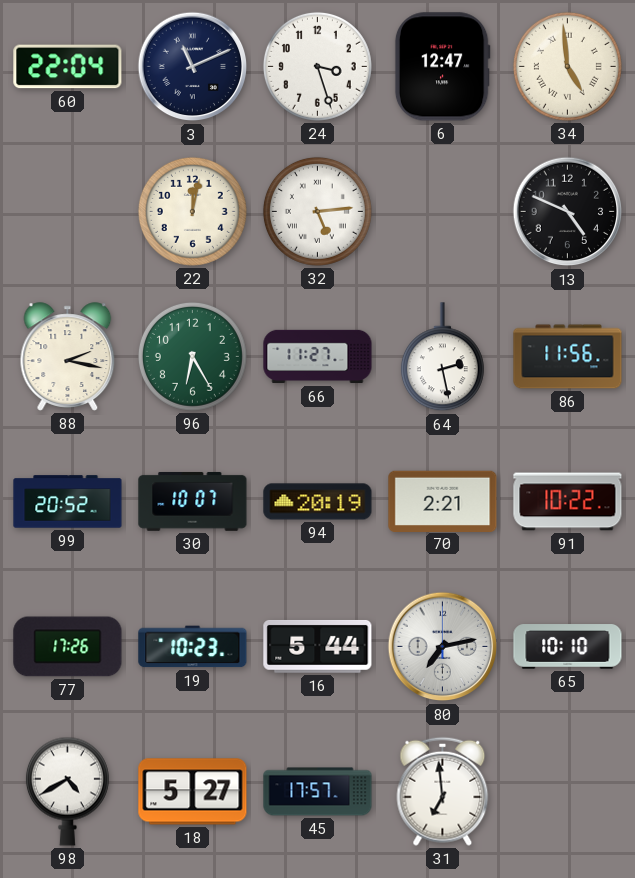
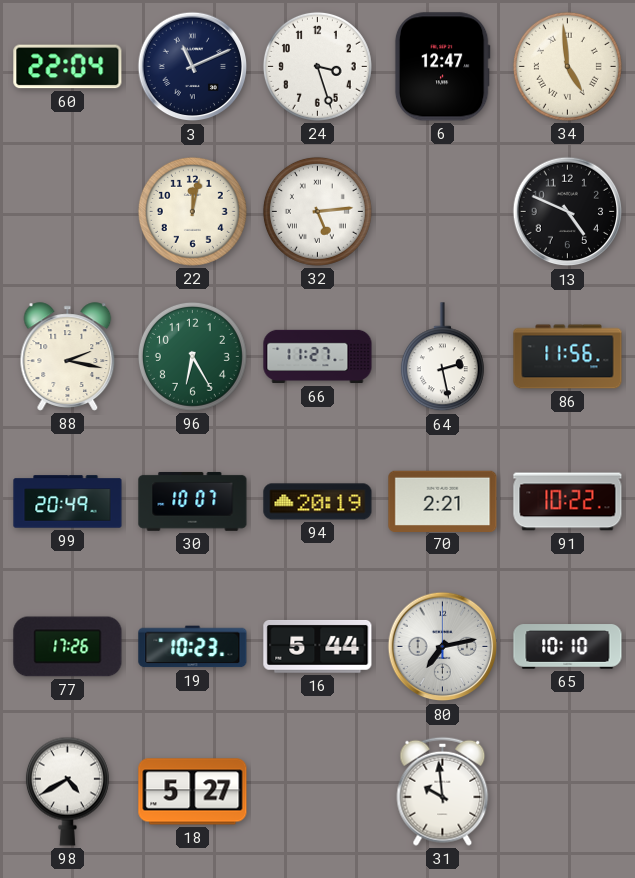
99: 20:52 -> 20:49 (68, 502)
45: 17:57 -> none (318, 792)
31: 6:59 -> 9:59 (443, 791)
